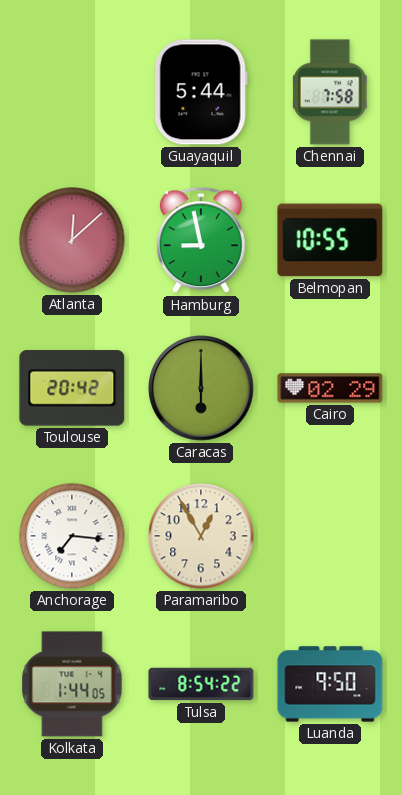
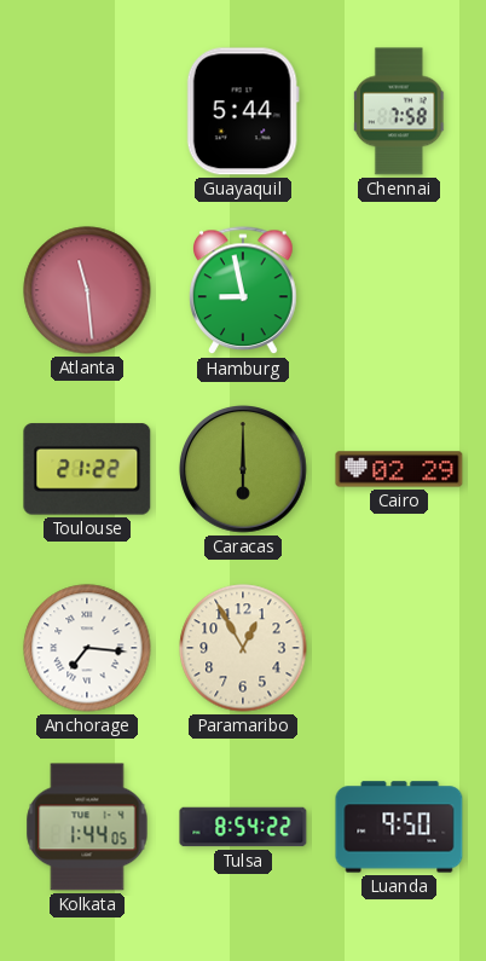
Atlanta: 12:08 -> 11:29 (87, 290)
Belmopan: 10:55 -> none (330, 240)
Toulouse: 20:42 -> 21:22 (87, 469)
